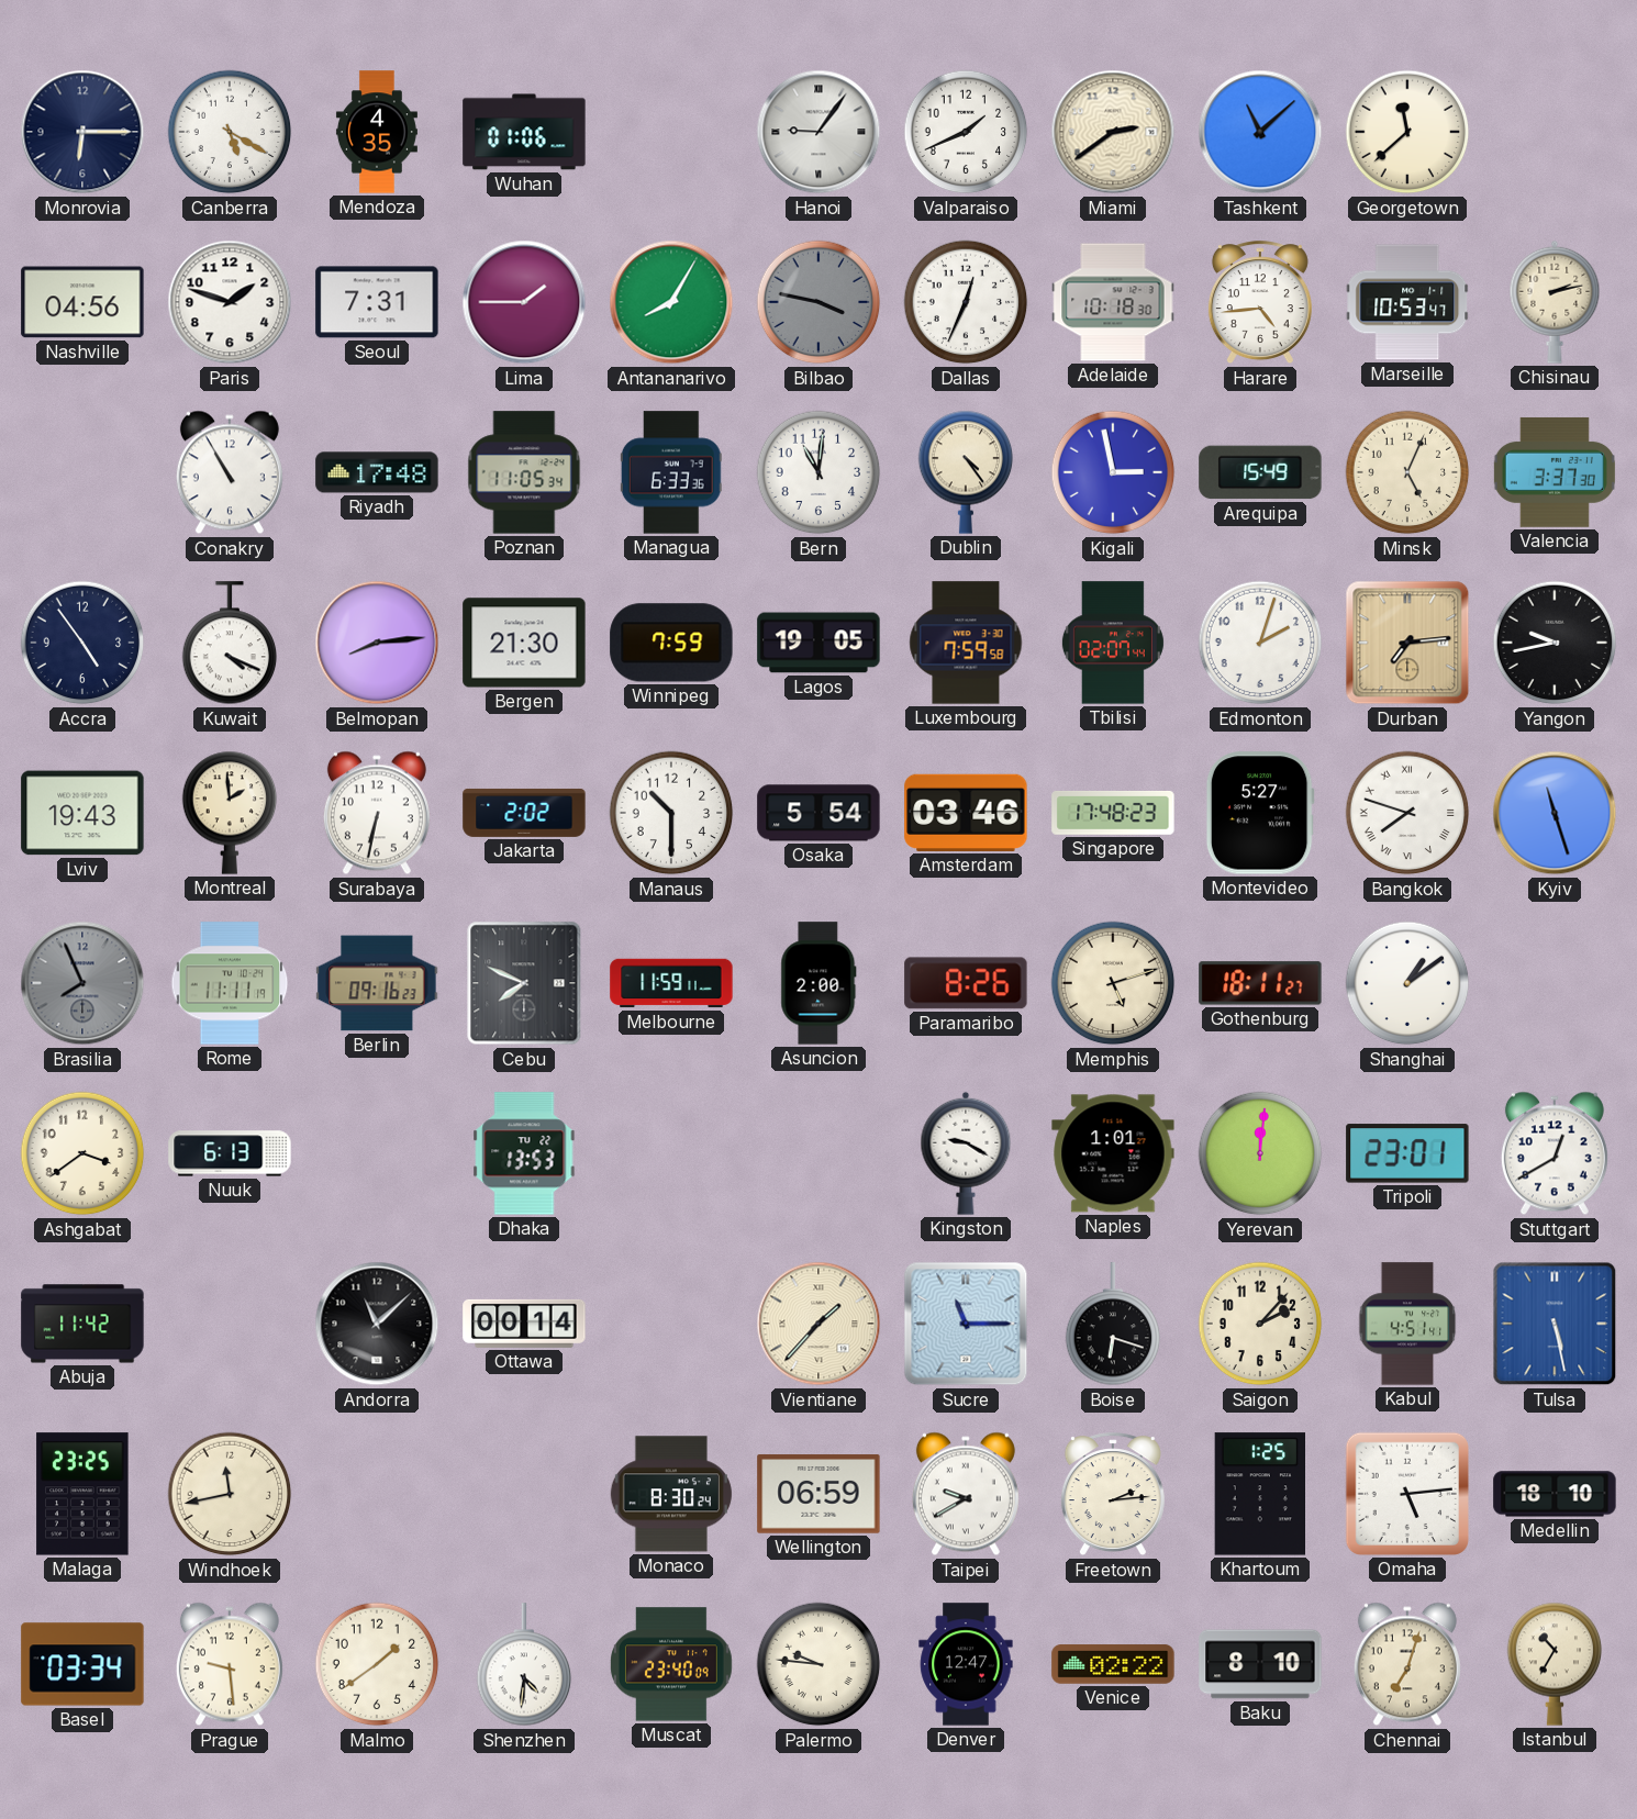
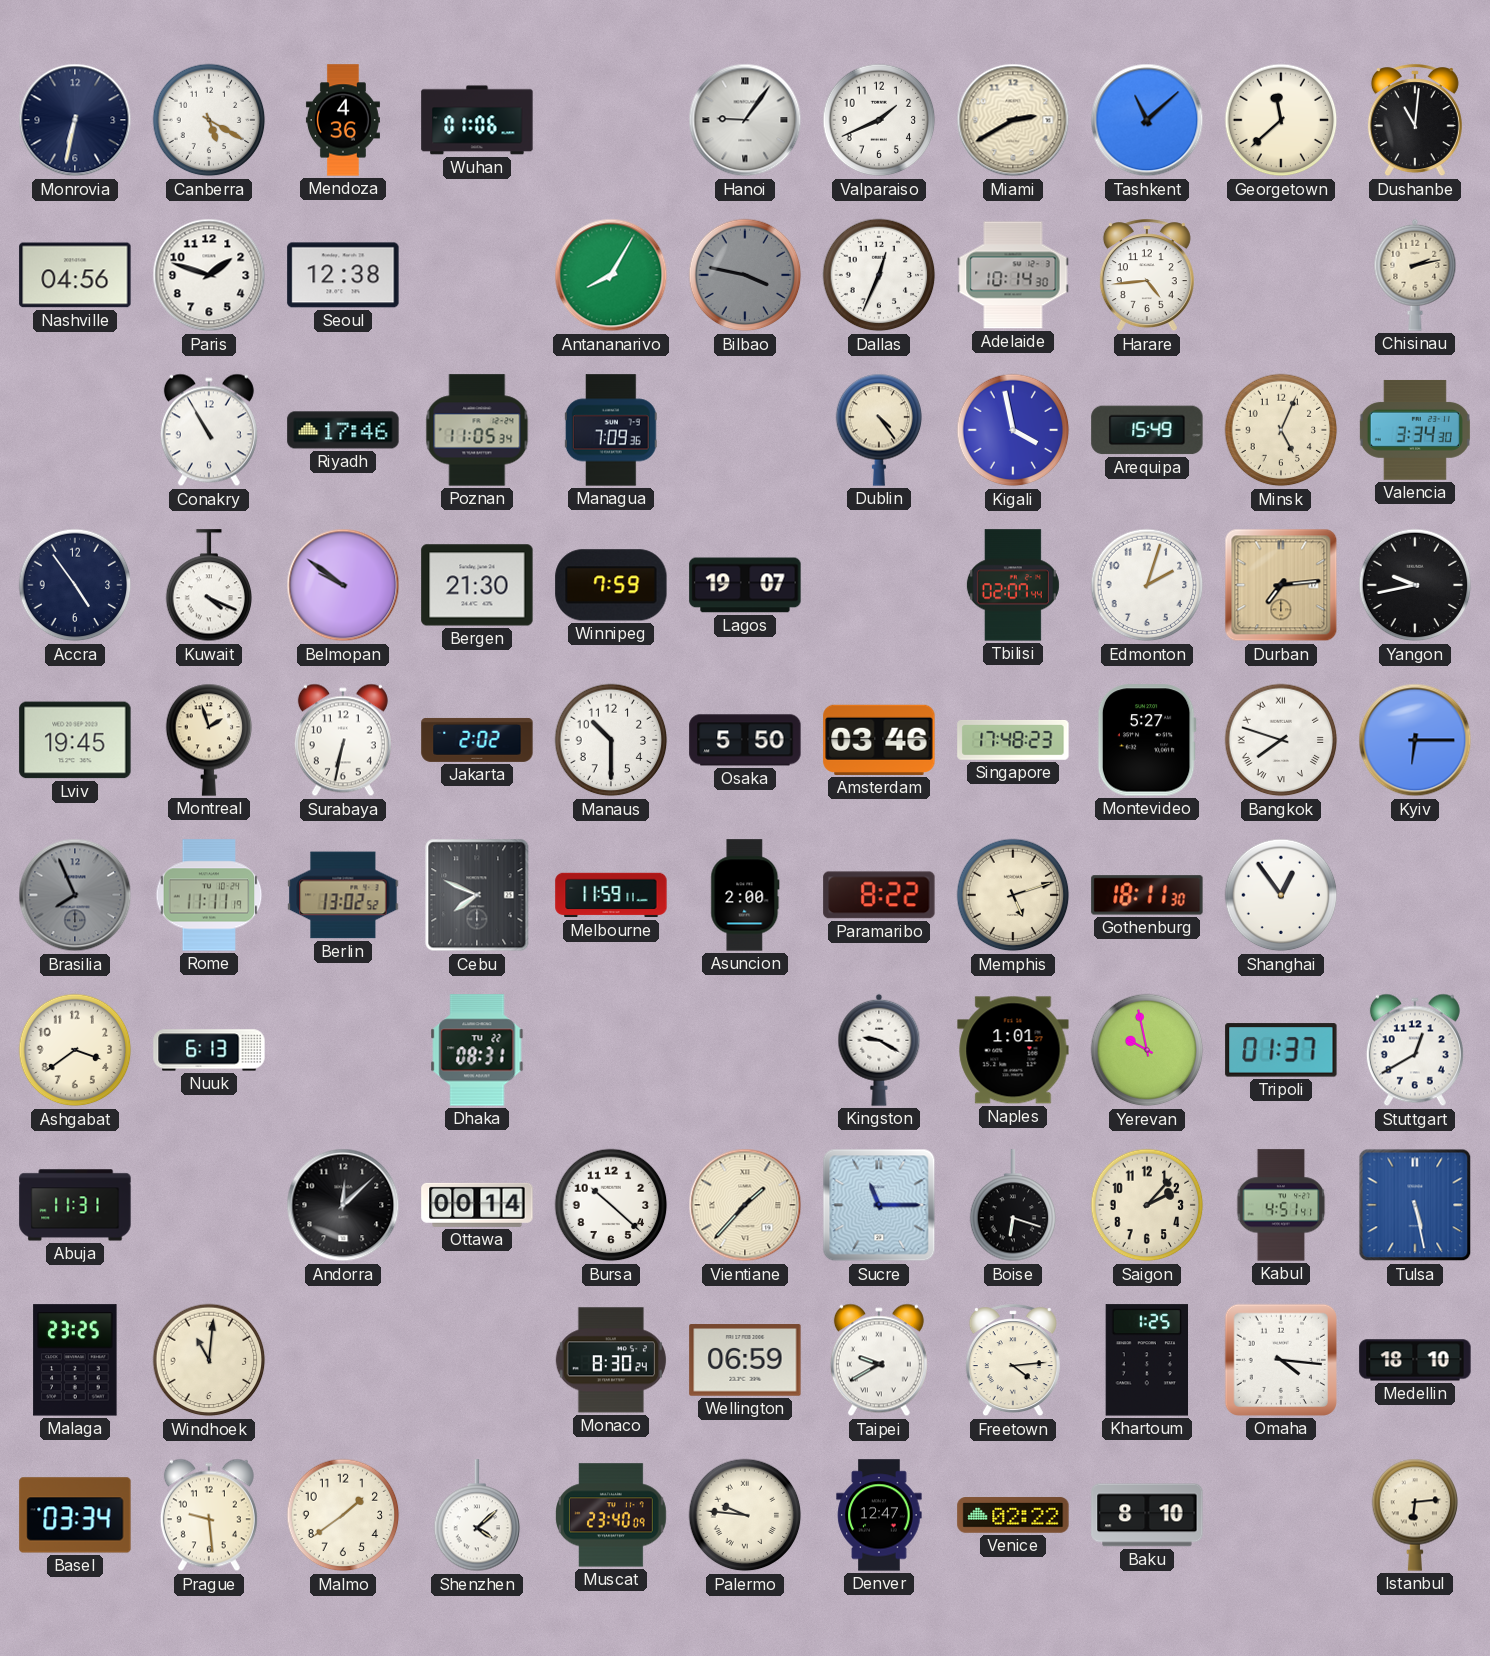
Monrovia: 6:15 -> 6:32 (75, 120)
Mendoza: 4:35 -> 4:36 (343, 120)
Miami: 2:39 -> 2:40 (1013, 120)
Dushanbe: none -> 11:01 (1415, 121)
Seoul: 7:31 -> 12:38 (343, 275)
Lima: 1:45 -> none (524, 302)
Adelaide: 10:18 -> 10:14 (1013, 275)
Marseille: 10:53 -> none (1407, 302)
Riyadh: 17:48 -> 17:46 (343, 430)
Managua: 6:33 -> 7:09 (611, 430)
Bern: 11:01 -> none (818, 472)
Kigali: 2:58 -> 3:58 (1013, 430)
Valencia: 3:37 -> 3:34 (1415, 430)
Belmopan: 8:14 -> 9:51 (343, 585)
Lagos: 19:05 -> 19:07 (745, 585)
Luxembourg: 7:59 -> none (966, 643)
Lviv: 19:43 -> 19:45 (75, 740)
Montreal: 1:59 -> 1:57 (209, 740)
Osaka: 5:54 -> 5:50 (745, 740)
Kyiv: 11:27 -> 6:15 (1415, 740)
Berlin: 09:16 -> 13:02 (343, 895)
Paramaribo: 8:26 -> 8:22 (879, 895)
Gothenburg: 18:11:27 -> 18:11:30 (1147, 895)
Shanghai: 1:09 -> 12:54 (1281, 895)
Dhaka: 13:53 -> 08:31 (477, 1050)
Yerevan: 12:01 -> 9:58 (1147, 1050)
Tripoli: 23:01 -> 01:37 (1281, 1050)
Abuja: 11:42 -> 11:31 (75, 1205)
Andorra: 11:08 -> 12:08 (343, 1205)
Bursa: none -> 10:22 (611, 1205)
Windhoek: 11:43 -> 11:01 (209, 1360)
Freetown: 2:14 -> 4:14 (1013, 1361)
Omaha: 5:14 -> 4:16 (1281, 1360)
Shenzhen: 4:31 -> 4:08 (477, 1516)
Chennai: 7:03 -> none (1407, 1664)
Istanbul: 10:35 -> 6:14 (1415, 1515)
